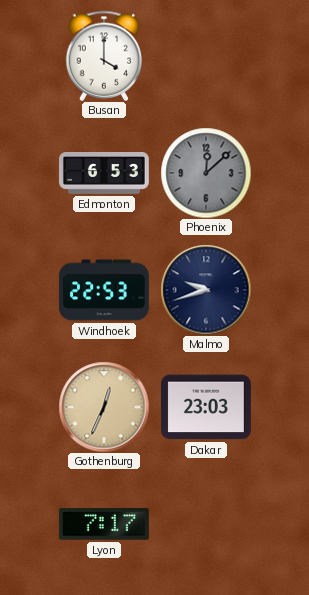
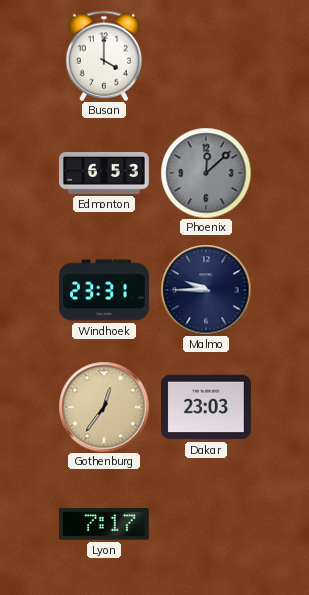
Windhoek: 22:53 -> 23:31 (104, 290)
Malmo: 9:42 -> 9:45 (206, 290)
Gothenburg: 12:34 -> 12:36 (104, 407)
